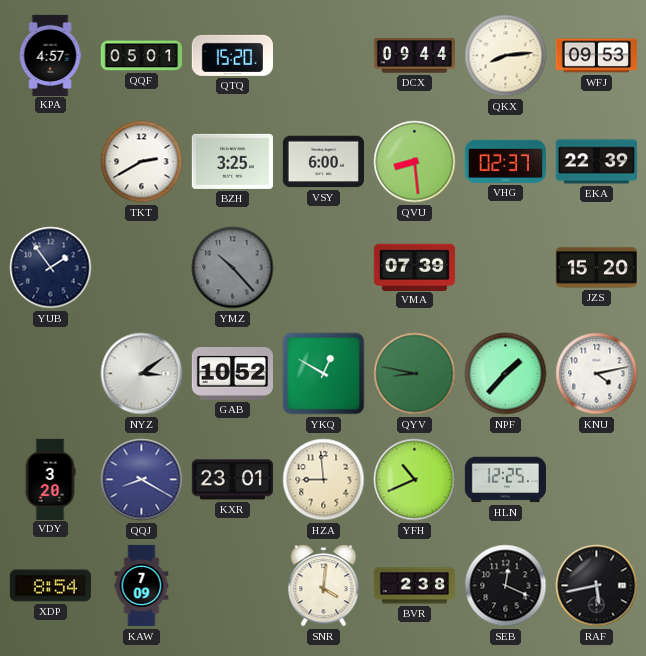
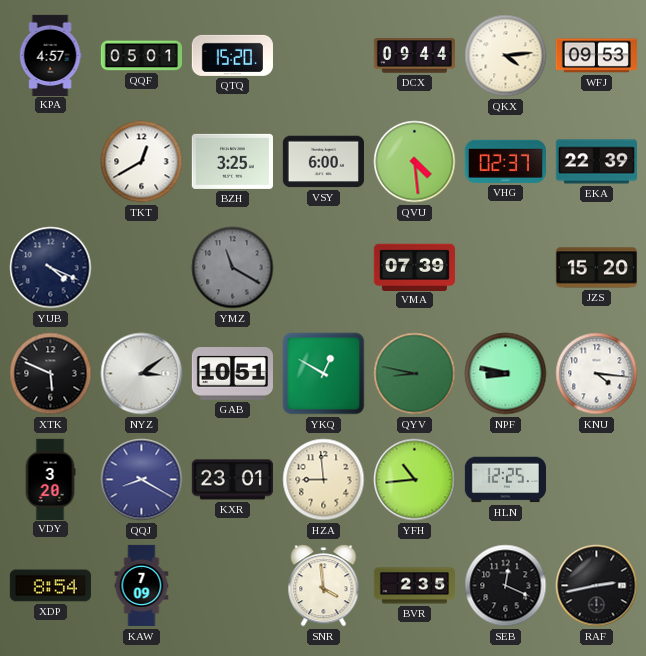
QKX: 8:14 -> 4:14 (506, 56)
TKT: 2:40 -> 12:40 (142, 162)
QVU: 8:29 -> 4:29 (415, 162)
YUB: 1:54 -> 4:19 (51, 268)
YMZ: 10:23 -> 11:20 (233, 268)
XTK: none -> 5:49 (51, 374)
GAB: 10:52 -> 10:51 (232, 374)
NPF: 1:37 -> 8:47 (506, 374)
KNU: 4:13 -> 4:16 (597, 374)
YFH: 10:41 -> 10:44 (415, 480)
SNR: 4:01 -> 3:59 (324, 586)
BVR: 2:38 -> 2:35 (414, 586)
RAF: 5:43 -> 2:43 (597, 586)
